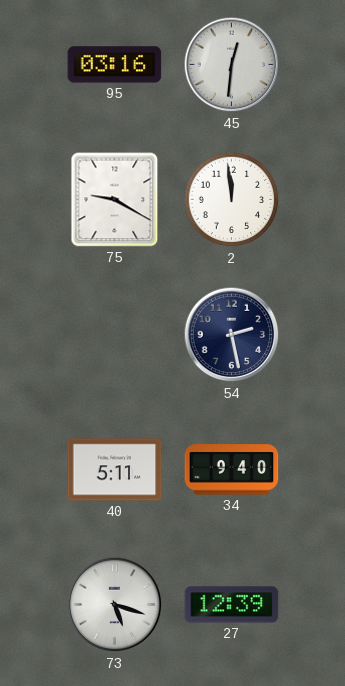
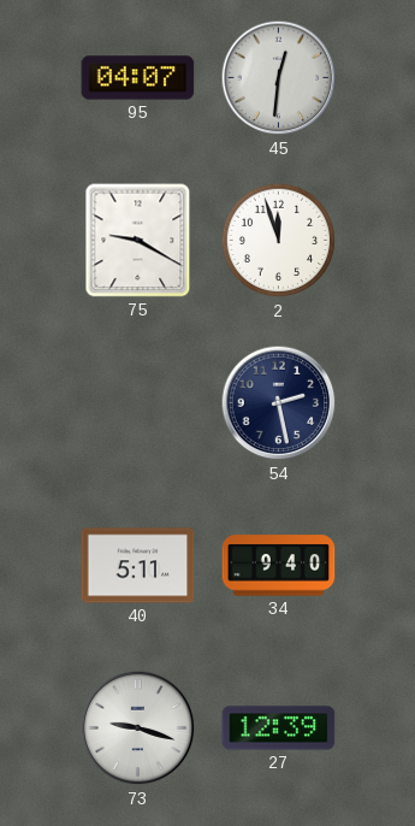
95: 03:16 -> 04:07 (138, 78)
2: 11:59 -> 11:57 (279, 241)
73: 5:18 -> 9:18 (138, 728)
